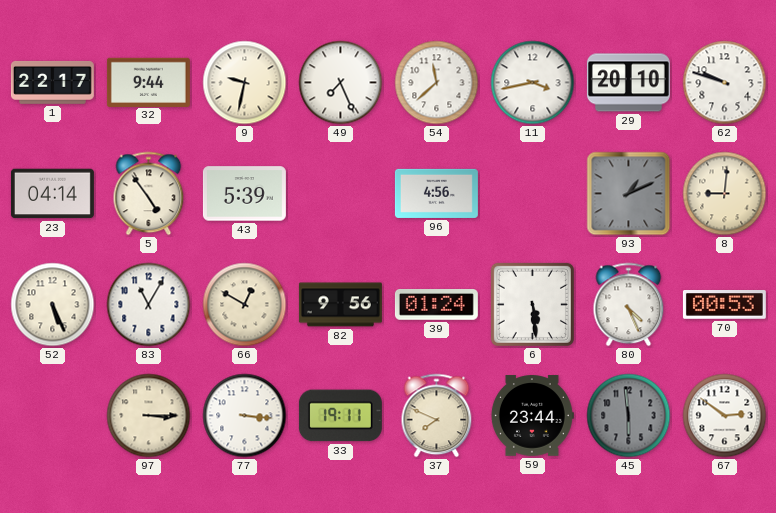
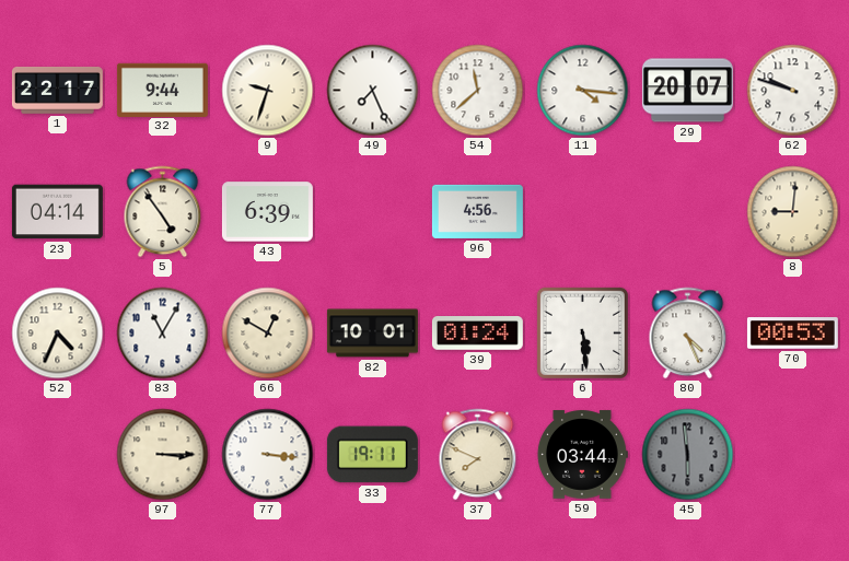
9: 9:32 -> 9:33 (268, 91)
11: 3:43 -> 4:16 (583, 91)
29: 20:10 -> 20:07 (687, 91)
43: 5:39 -> 6:39 (267, 212)
93: 1:11 -> none (629, 194)
52: 5:26 -> 4:34 (58, 334)
82: 9:56 -> 10:01 (372, 334)
59: 23:44 -> 03:44 (582, 455)
67: 2:51 -> none (725, 416)
